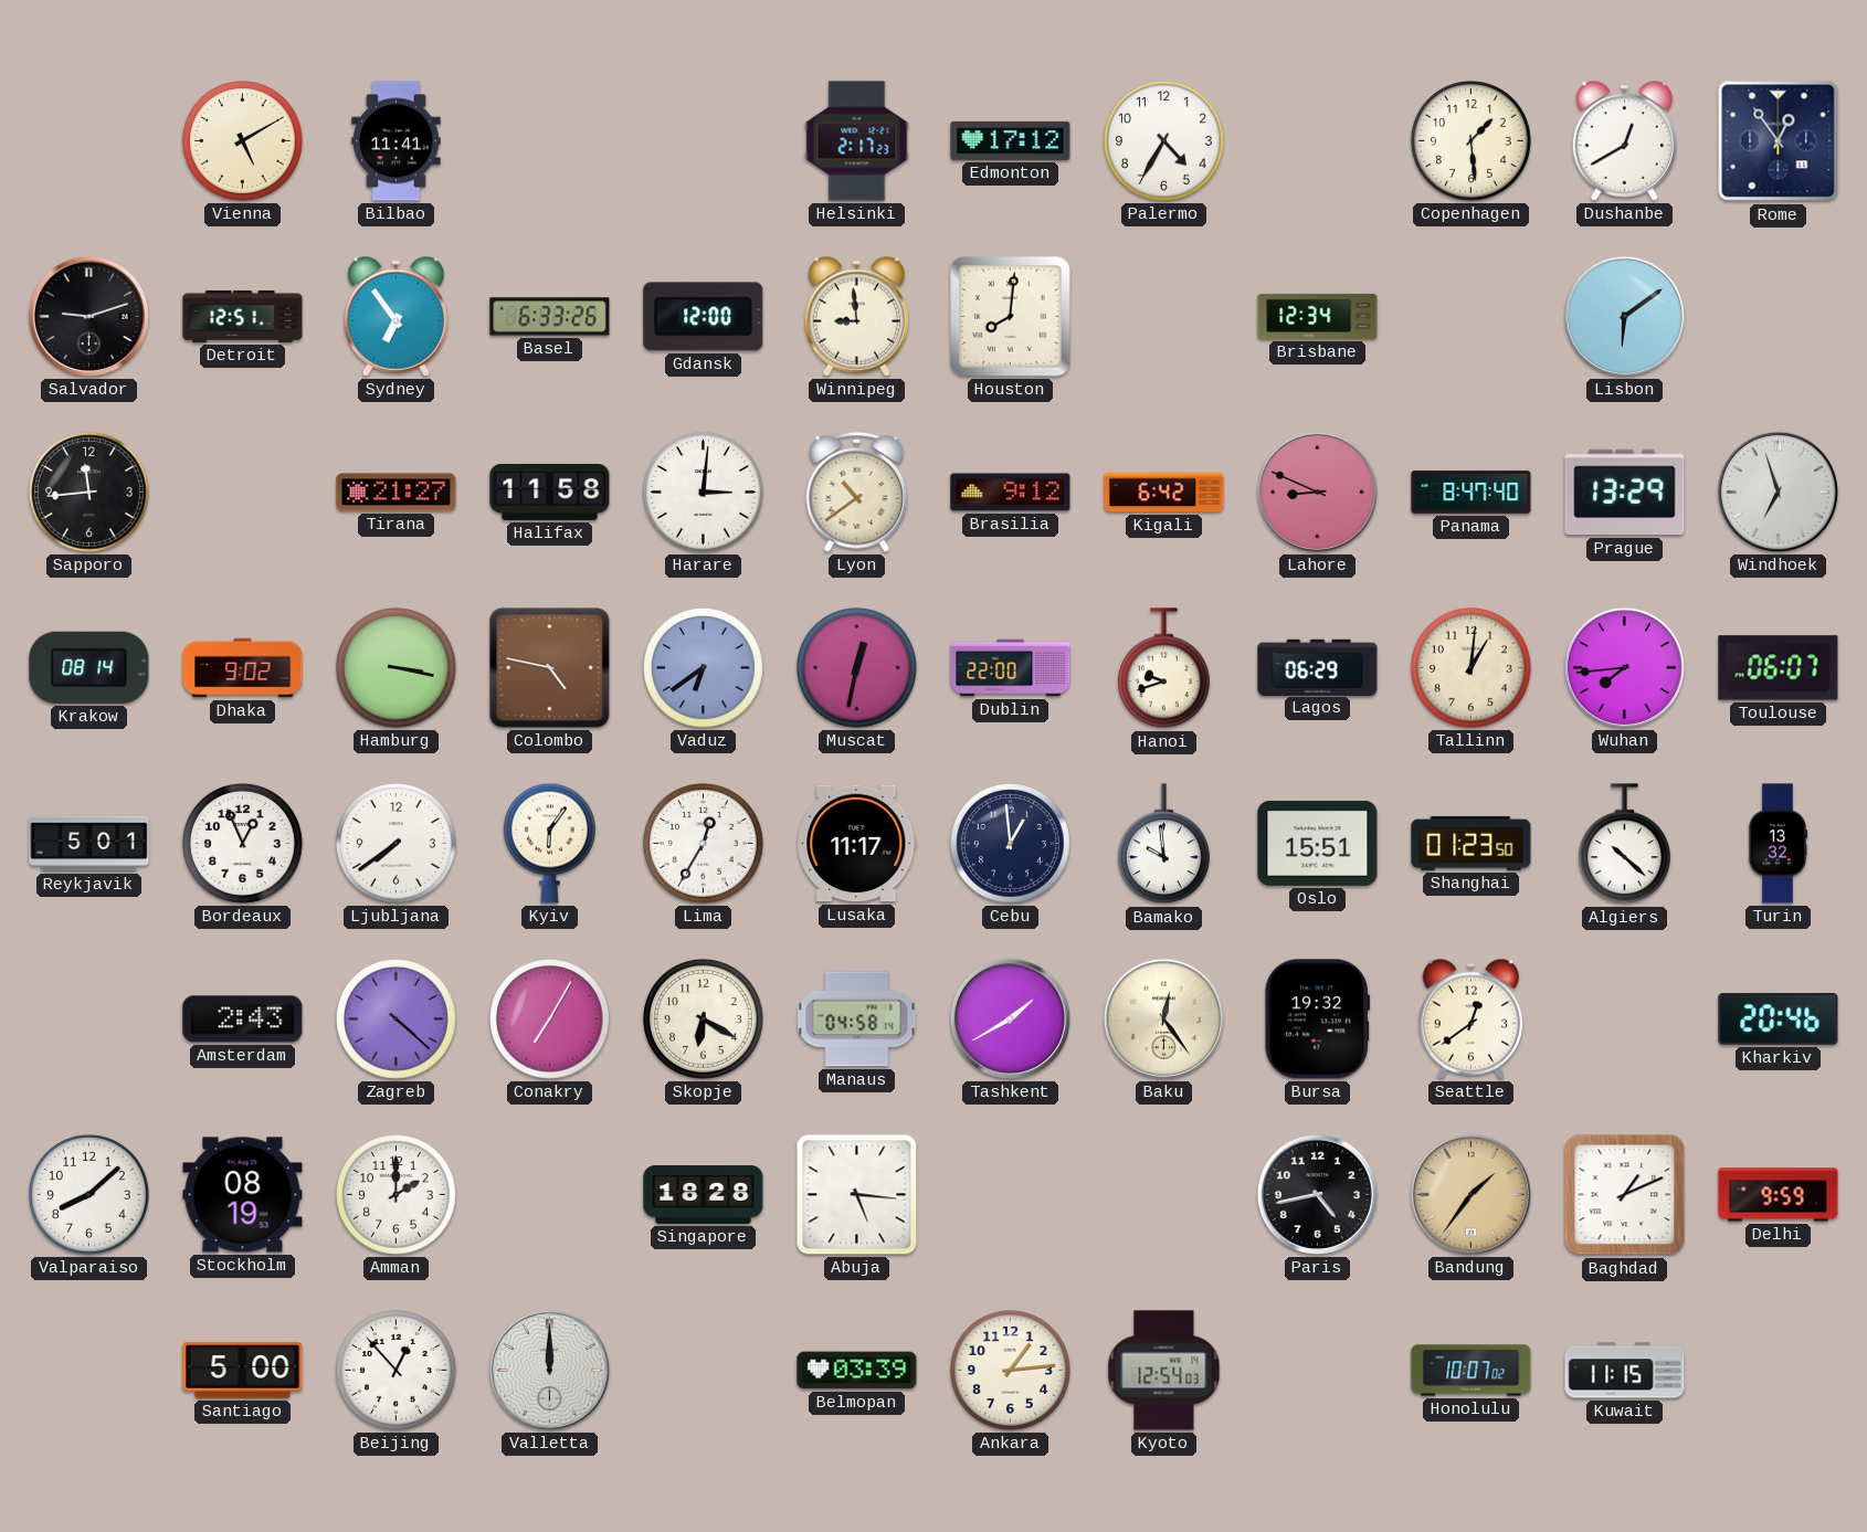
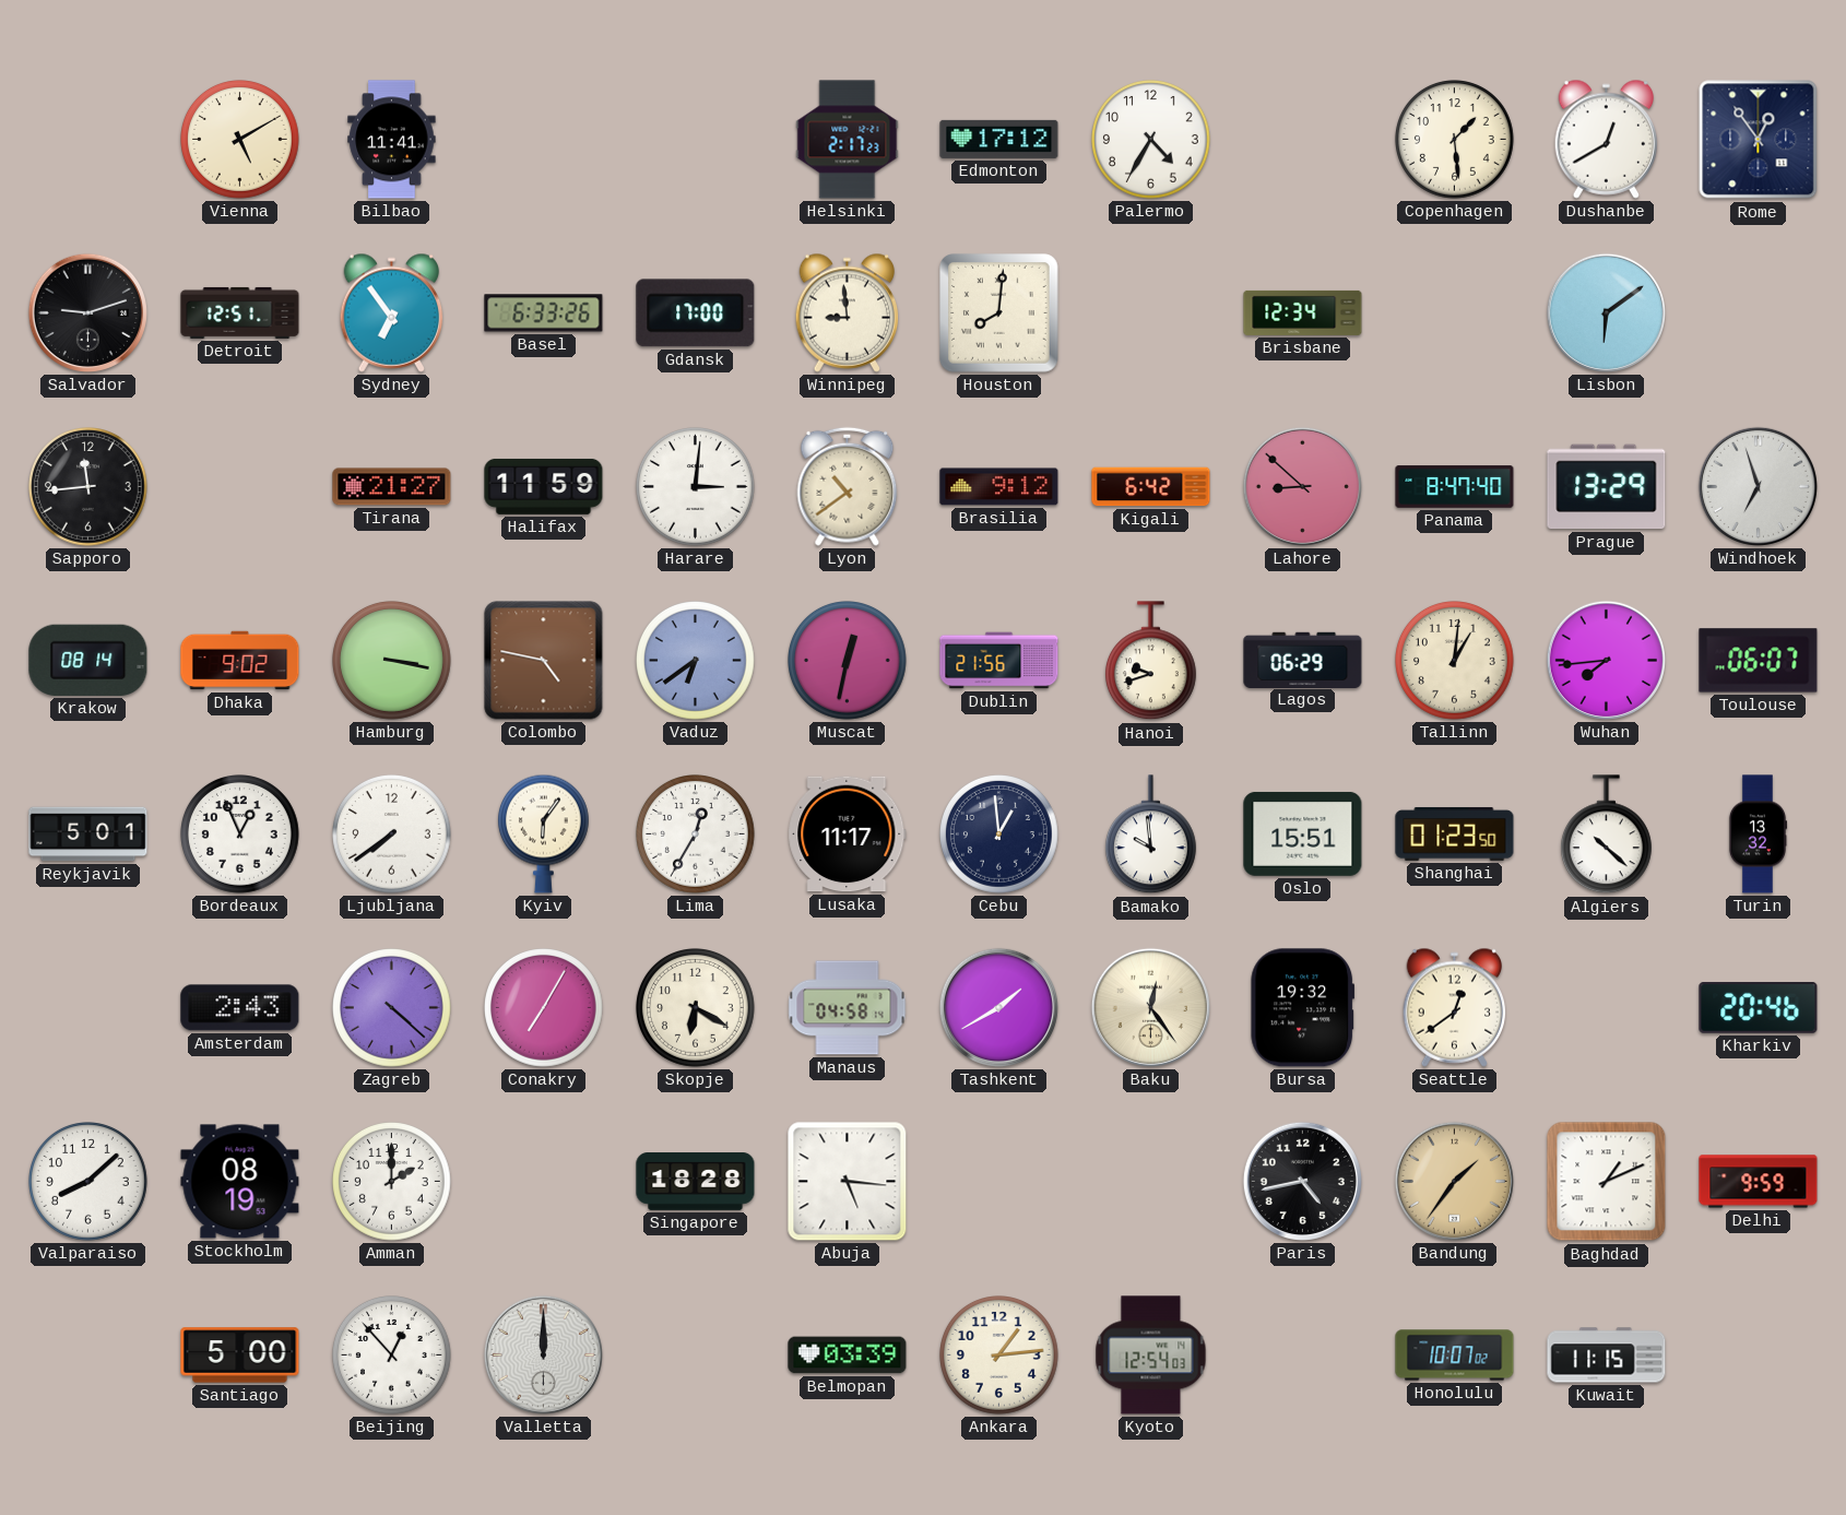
Gdansk: 12:00 -> 17:00 (696, 313)
Halifax: 11:58 -> 11:59 (544, 486)
Lahore: 8:49 -> 8:52 (1302, 486)
Dublin: 22:00 -> 21:56 (999, 661)
